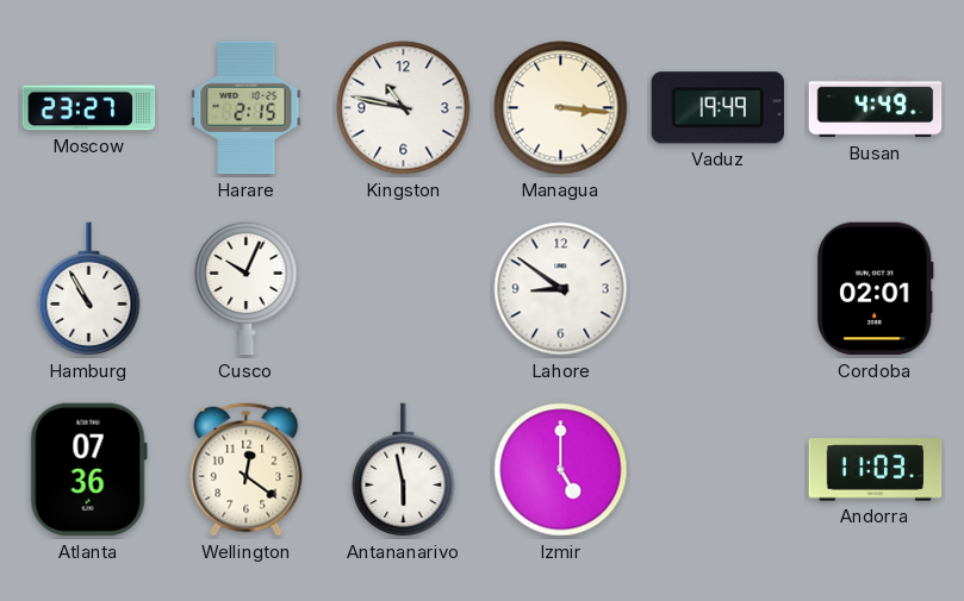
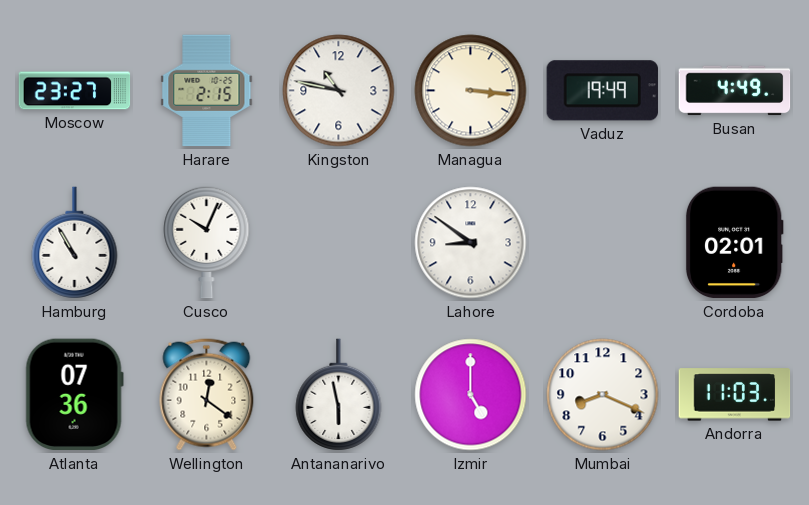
Mumbai: none -> 8:19 (603, 395)
